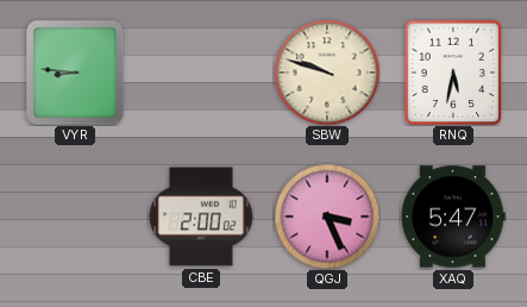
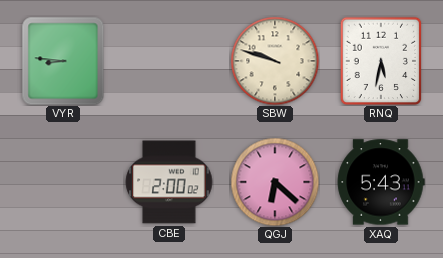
QGJ: 3:26 -> 6:22 (275, 182)
XAQ: 5:47 -> 5:43 (381, 182)
